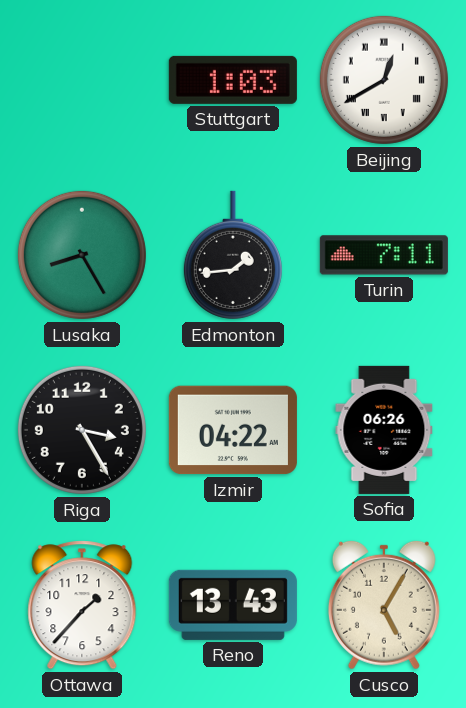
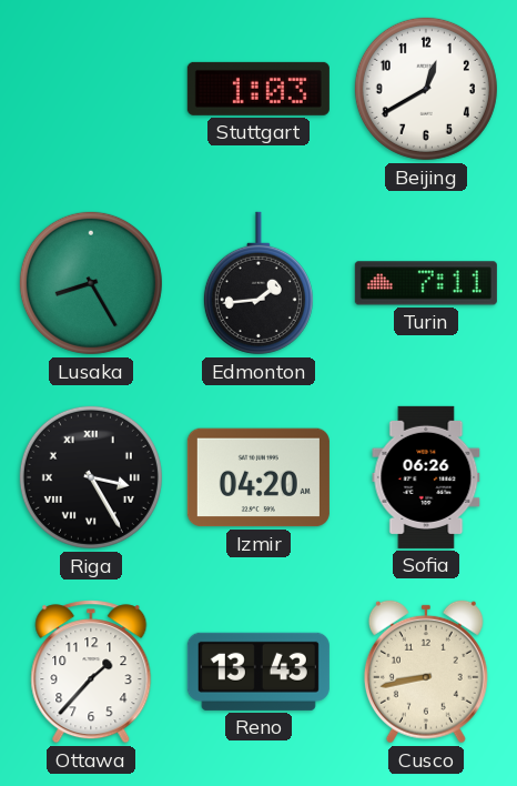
Beijing numerals: Roman -> Arabic (426, 89)
Riga numerals: Arabic -> Roman (91, 477)
Izmir: 04:22 -> 04:20 (258, 477)
Cusco: 5:05 -> 8:43 (426, 672)
